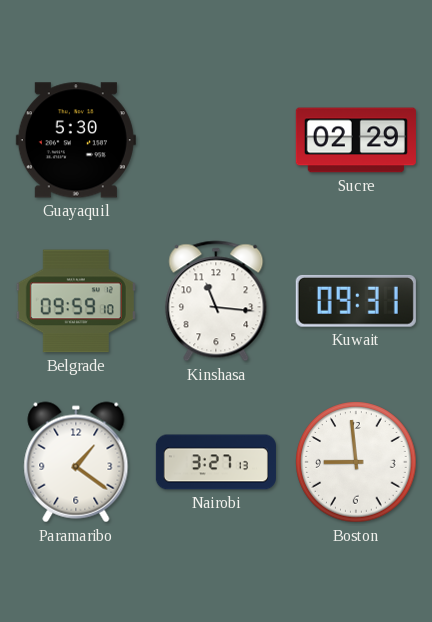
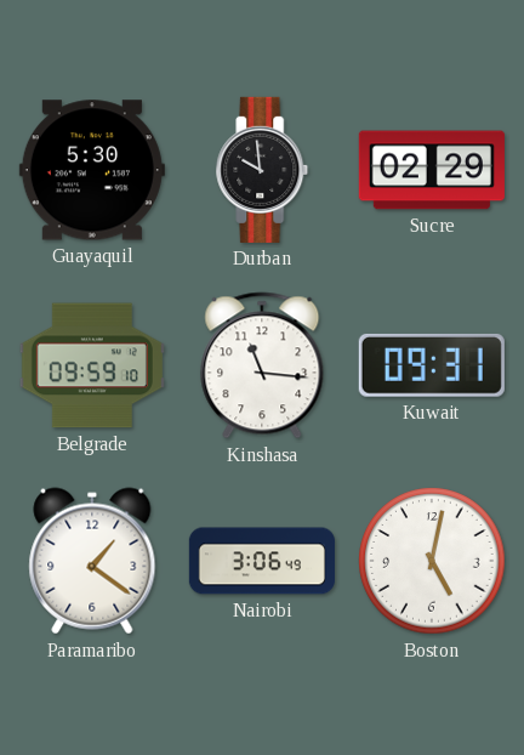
Durban: none -> 9:59 (262, 170)
Nairobi: 3:27 -> 3:06 (262, 561)
Boston: 8:59 -> 5:02 (432, 561)
